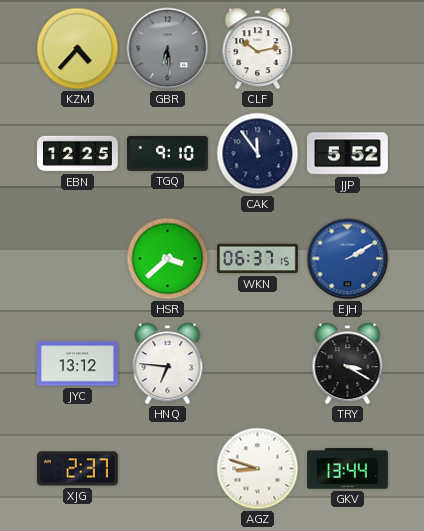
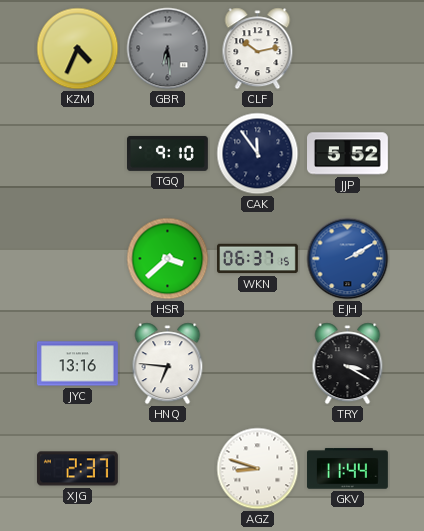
KZM: 4:37 -> 4:34 (78, 49)
EBN: 12:25 -> none (78, 154)
JYC: 13:12 -> 13:16 (78, 364)
GKV: 13:44 -> 11:44 (348, 469)
